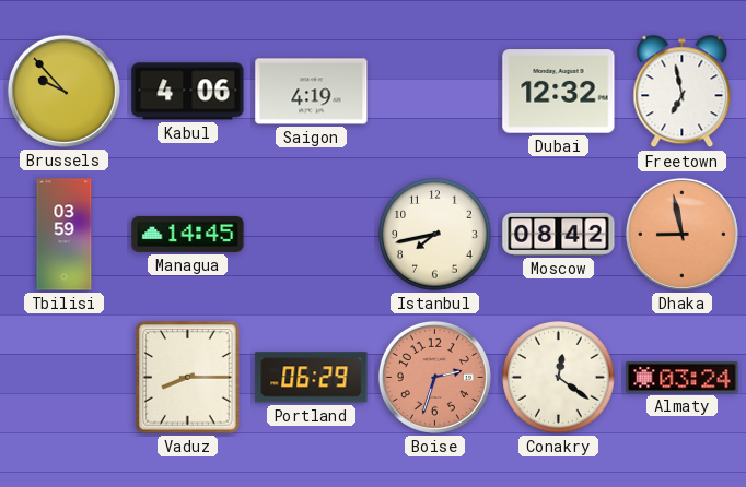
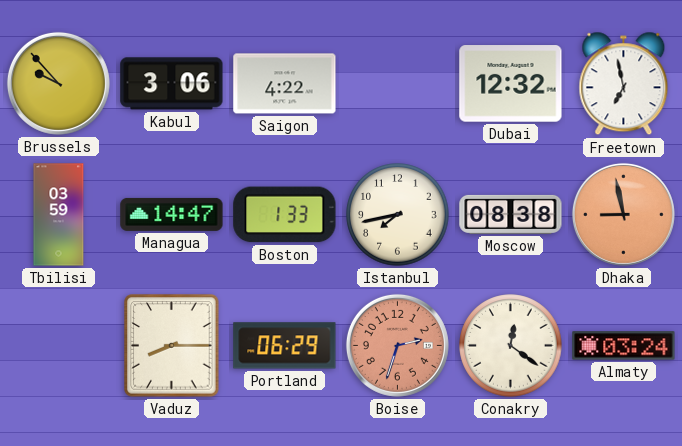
Kabul: 4:06 -> 3:06 (172, 84)
Saigon: 4:19 -> 4:22 (285, 84)
Managua: 14:45 -> 14:47 (172, 214)
Boston: none -> 1:33 (285, 215)
Moscow: 08:42 -> 08:38 (511, 214)
